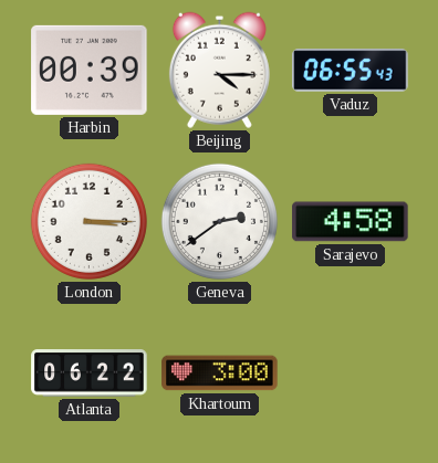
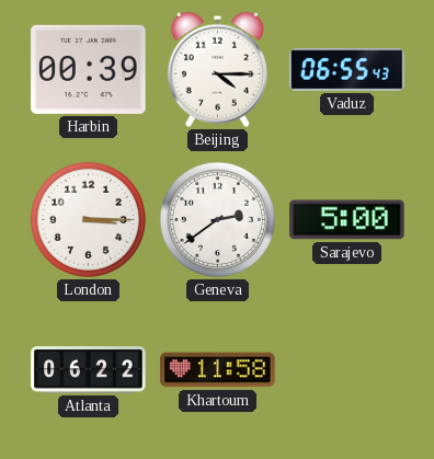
Sarajevo: 4:58 -> 5:00 (347, 220)
Khartoum: 3:00 -> 11:58 (218, 370)
